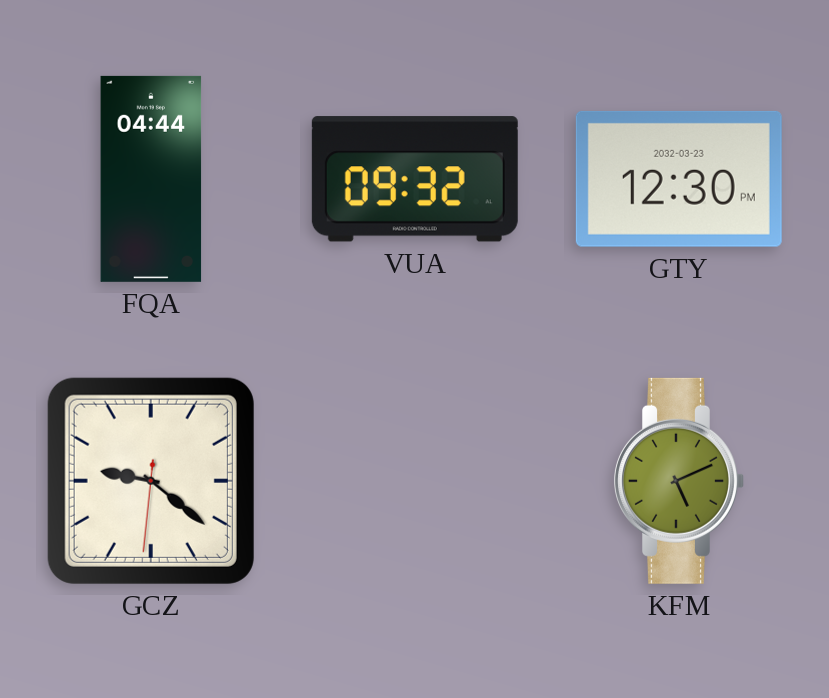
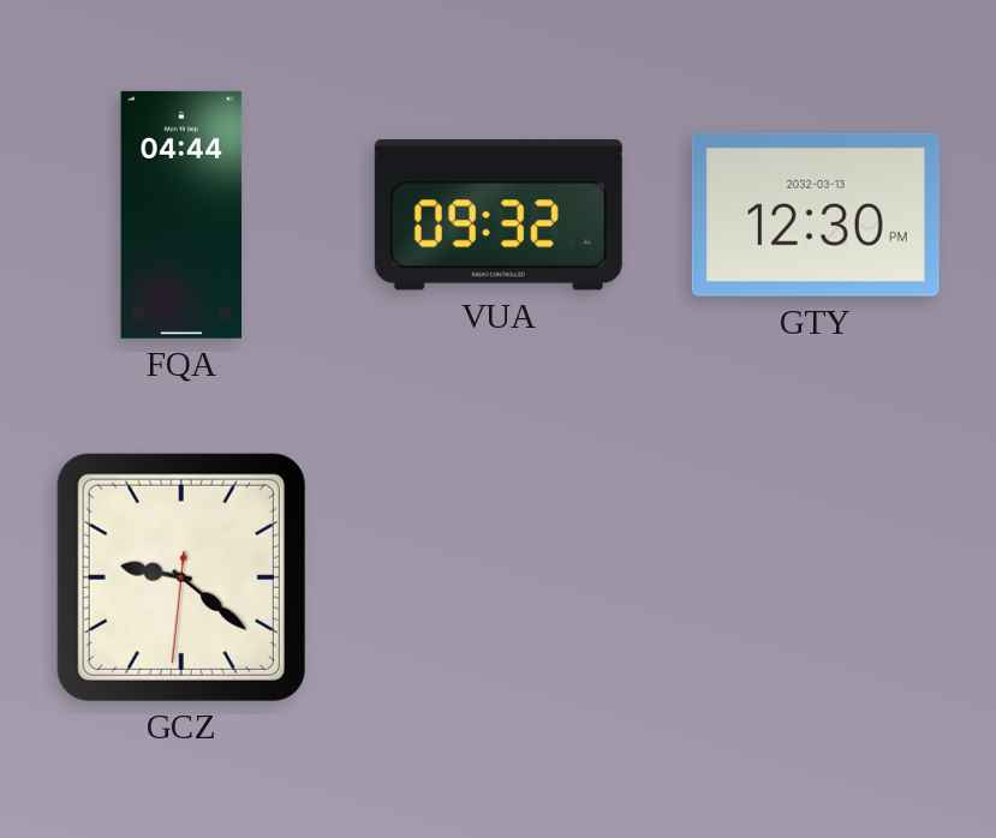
GTY date: 2032-03-23 -> 2032-03-13 (816, 215)
KFM: 5:11 -> none (680, 481)
